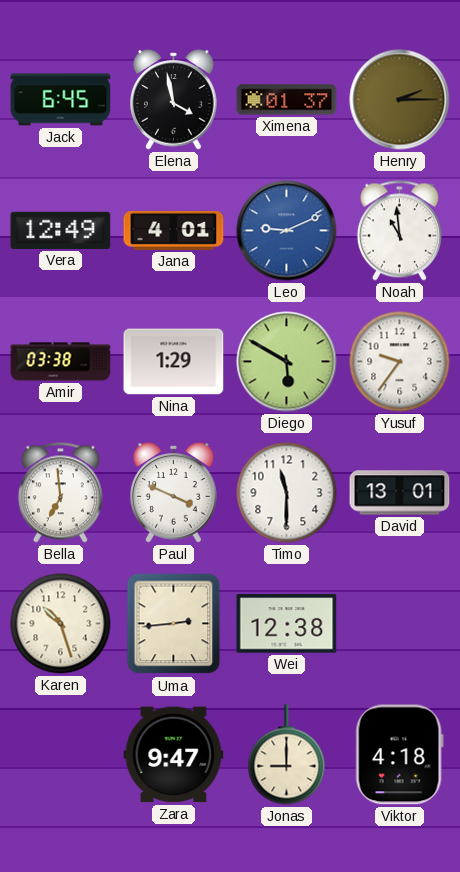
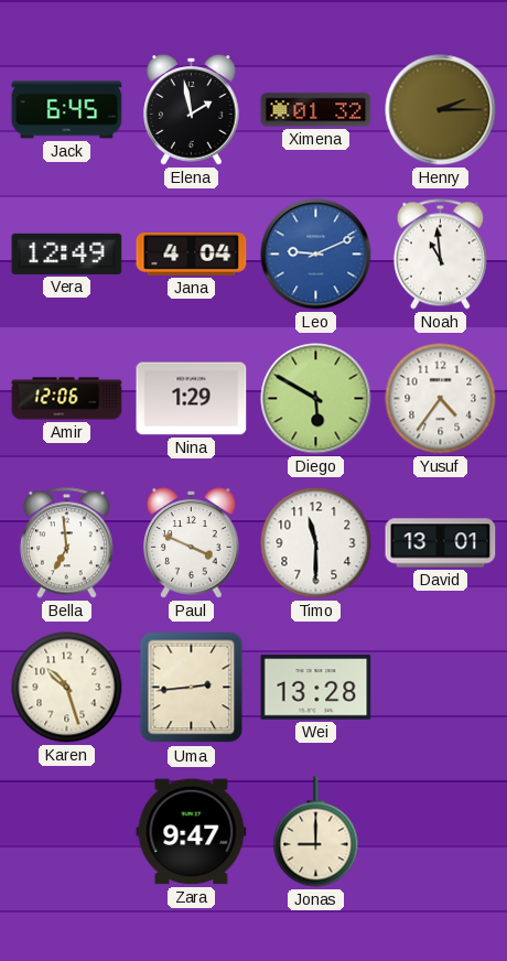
Elena: 3:58 -> 1:58 (192, 110)
Ximena: 01:37 -> 01:32 (316, 110)
Jana: 4:01 -> 4:04 (192, 253)
Amir: 03:38 -> 12:06 (67, 399)
Yusuf: 9:36 -> 4:36 (441, 399)
Wei: 12:38 -> 13:28 (316, 688)
Viktor: 4:18 -> none (399, 755)
